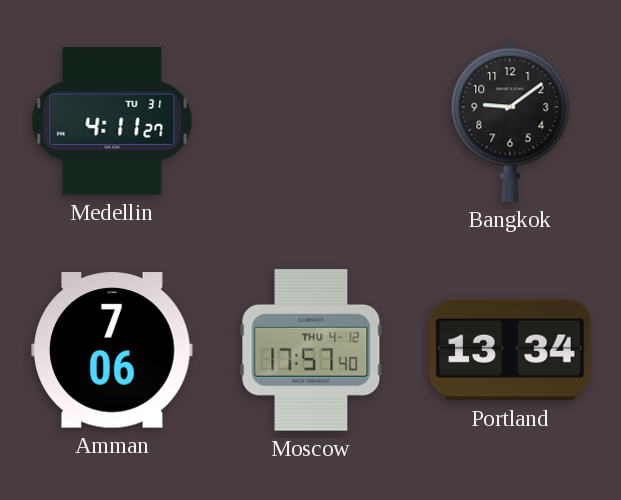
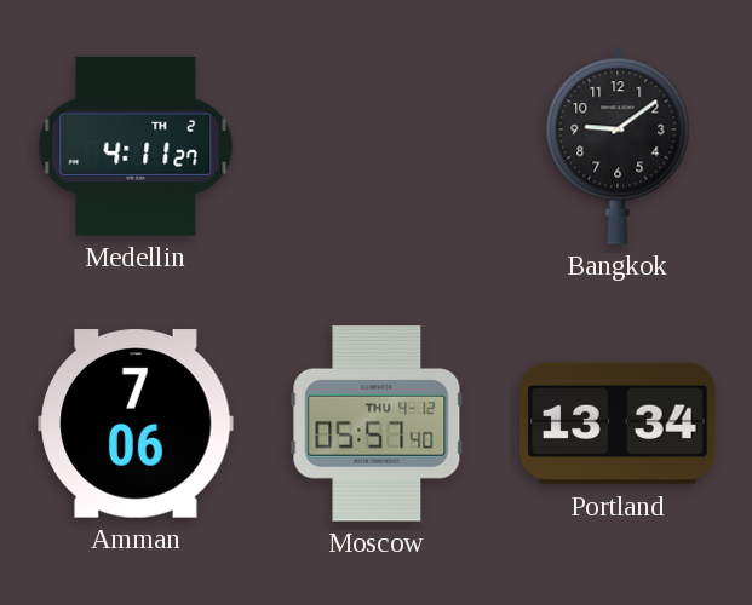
Medellin date: TU 31 -> TH 2 (136, 148)
Moscow: 17:57 -> 05:57 (377, 423)
